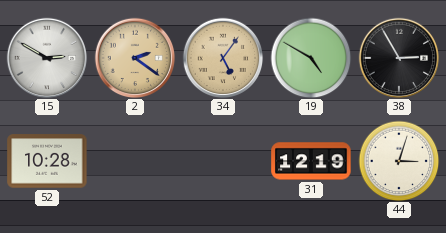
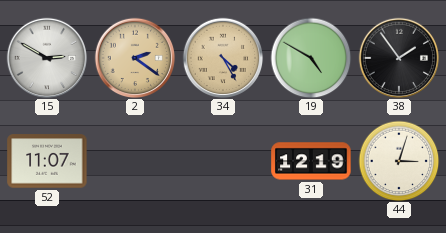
34: 5:06 -> 4:25 (223, 58)
38: 2:55 -> 1:54 (399, 58)
52: 10:28 -> 11:07 (47, 161)
